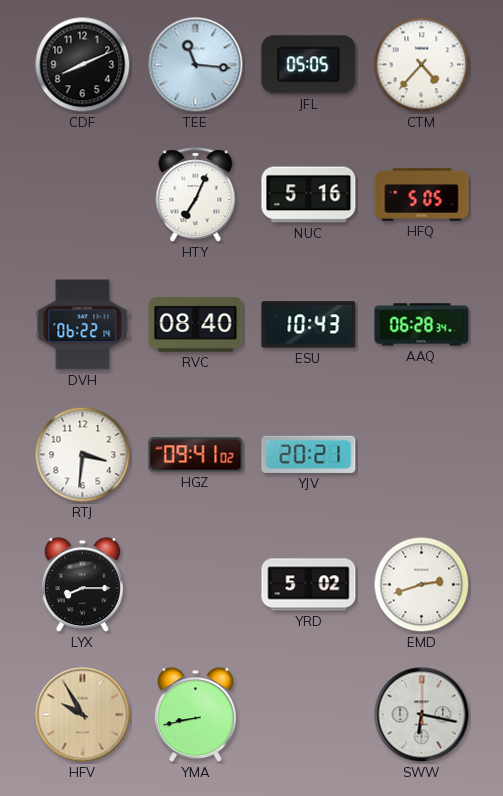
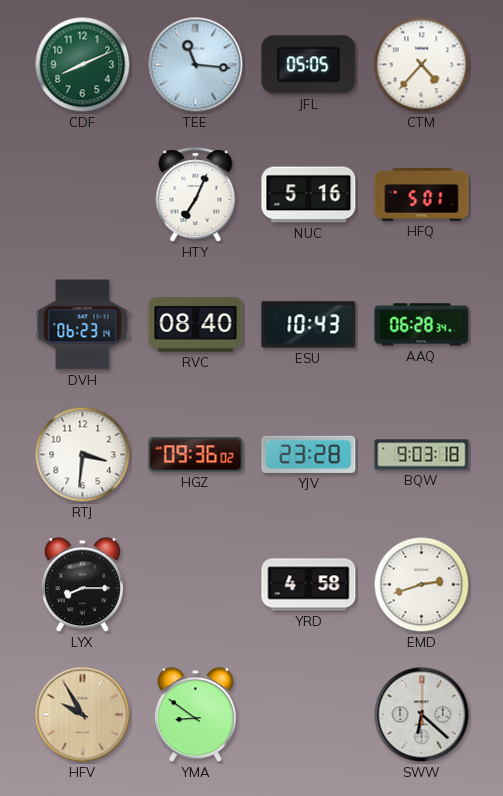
CDF dial: black -> green (83, 65)
HFQ: 5:05 -> 5:01 (422, 194)
DVH: 06:22 -> 06:23 (83, 325)
HGZ: 09:41 -> 09:36 (196, 455)
YJV: 20:21 -> 23:28 (309, 454)
BQW: none -> 9:03 (422, 455)
YRD: 5:02 -> 4:58 (309, 585)
YMA: 8:43 -> 8:51 (195, 715)
SWW: 6:17 -> 6:22 (422, 715)
